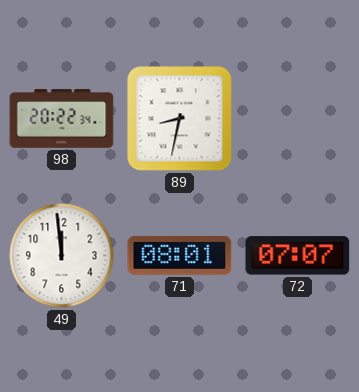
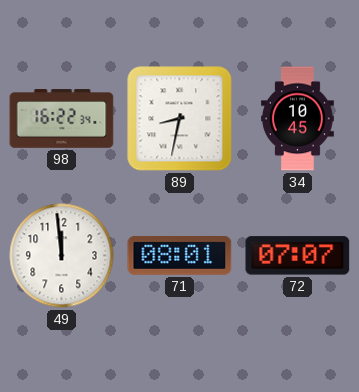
98: 20:22 -> 16:22 (62, 119)
34: none -> 10:45 (298, 119)
